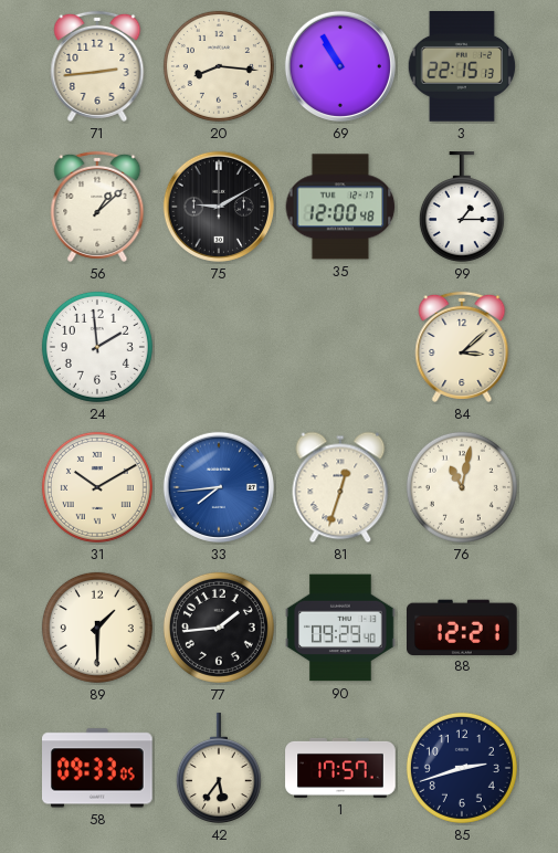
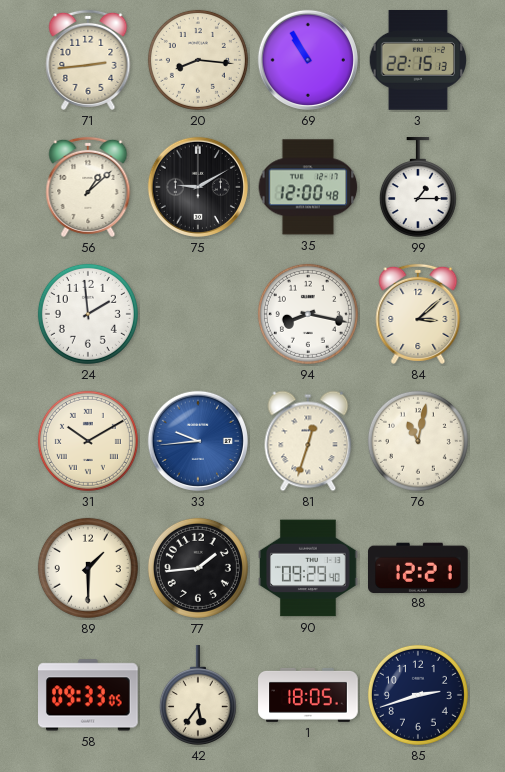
94: none -> 8:17 (308, 314)
33: 7:44 -> 9:44 (198, 441)
1: 17:57 -> 18:05 (308, 695)
